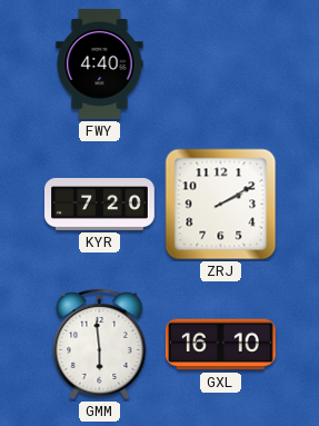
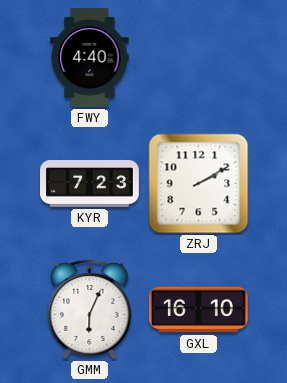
KYR: 7:20 -> 7:23 (90, 184)
GMM: 5:59 -> 6:04 (90, 309)
